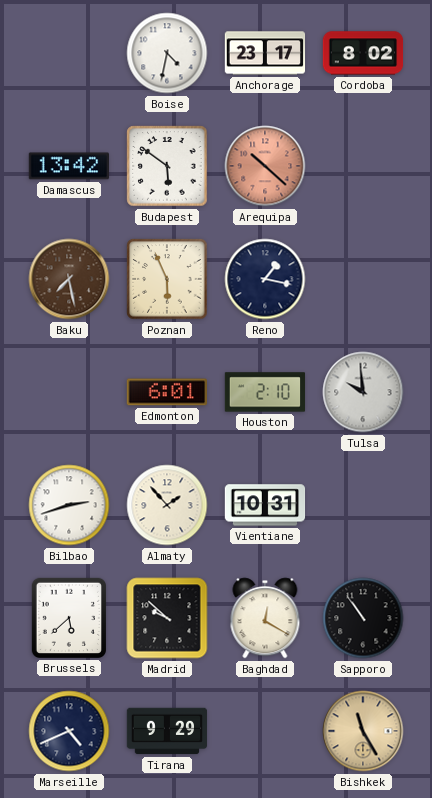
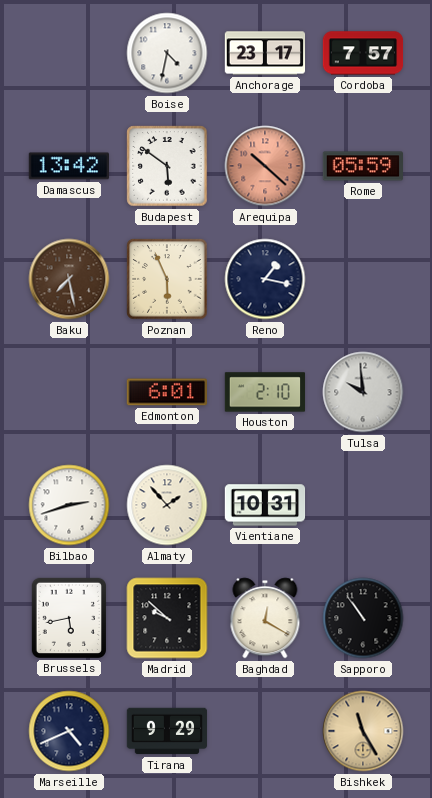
Cordoba: 8:02 -> 7:57 (363, 53)
Rome: none -> 05:59 (363, 166)
Brussels: 5:38 -> 5:43 (68, 617)
